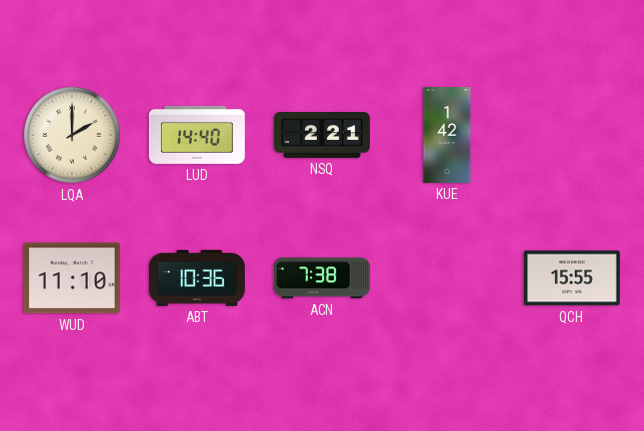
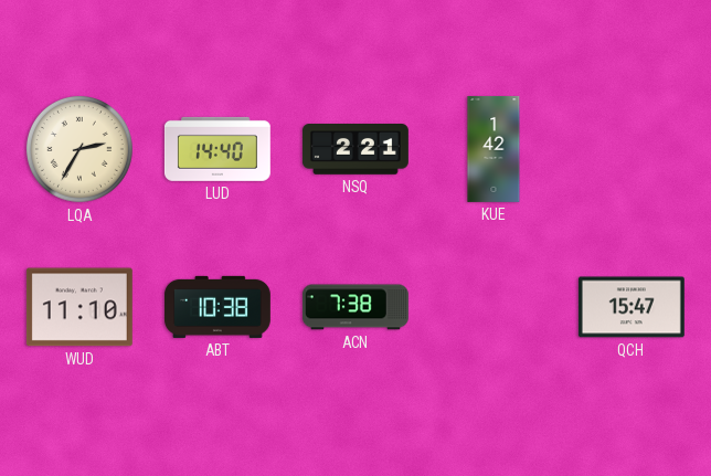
LQA: 2:00 -> 2:35 (79, 149)
ABT: 10:36 -> 10:38 (217, 307)
QCH: 15:55 -> 15:47 (632, 307)
